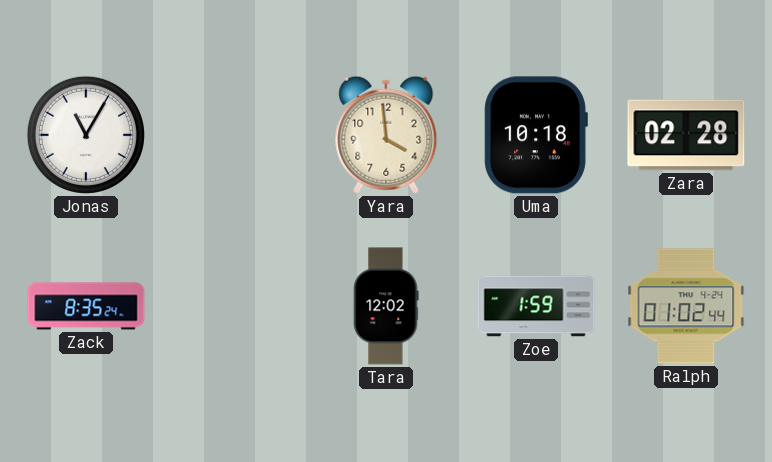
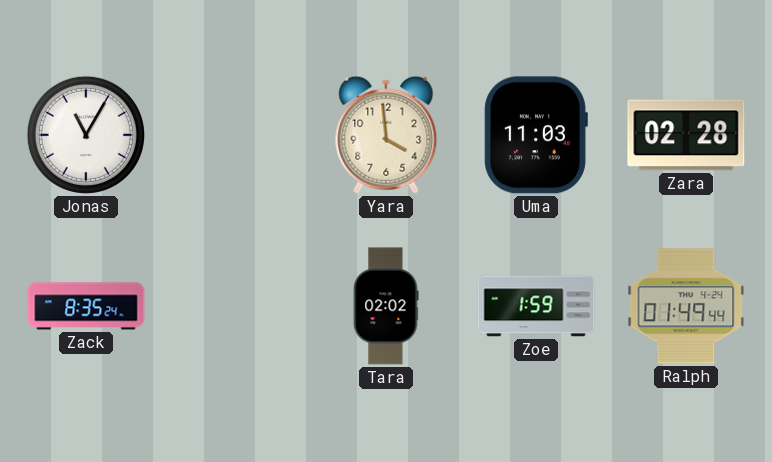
Uma: 10:18 -> 11:03 (536, 135)
Tara: 12:02 -> 02:02 (386, 306)
Ralph: 01:02 -> 01:49 (686, 306)
